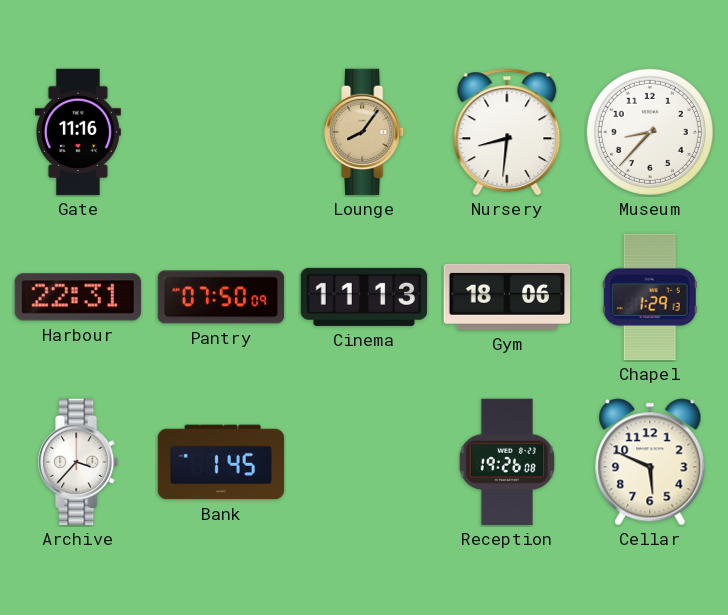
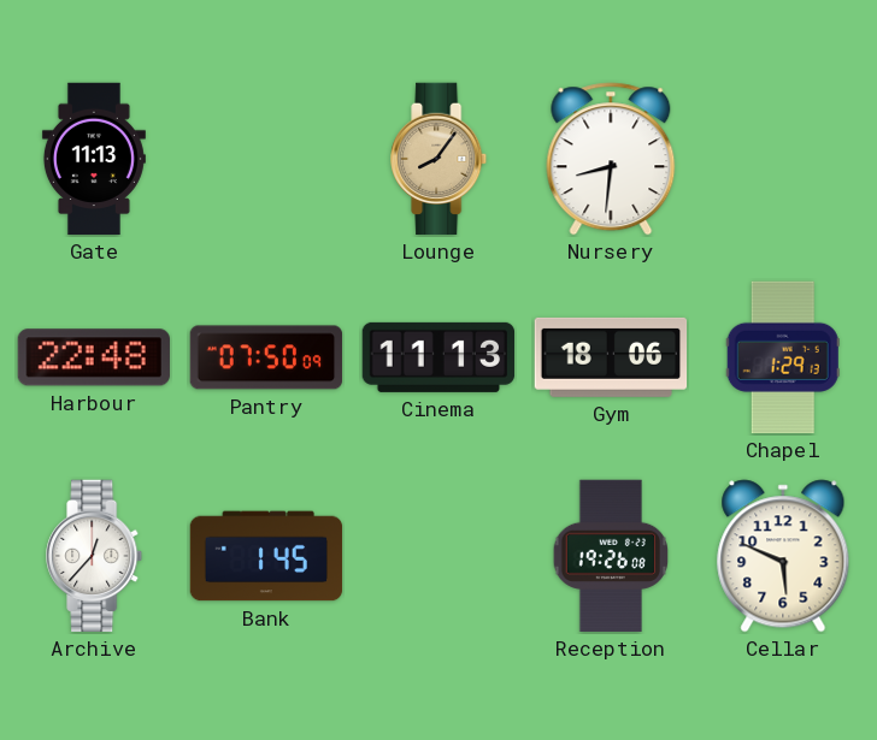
Gate: 11:16 -> 11:13 (94, 159)
Museum: 8:37 -> none (650, 132)
Harbour: 22:31 -> 22:48 (94, 357)
Archive: 3:37 -> 12:37 (95, 556)
